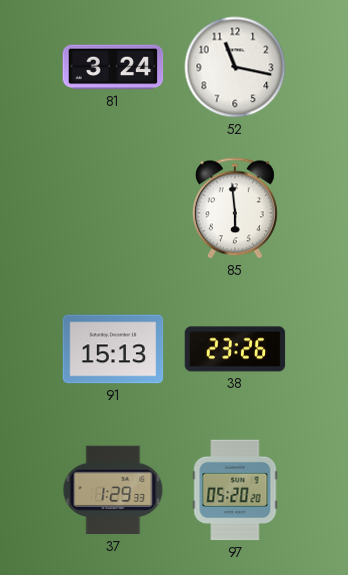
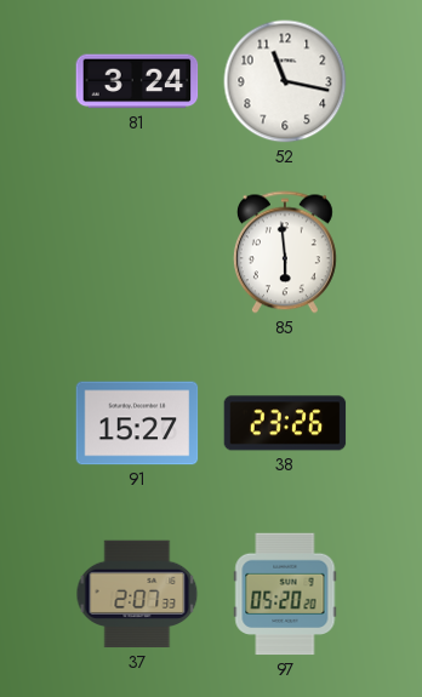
91: 15:13 -> 15:27 (137, 423)
37: 1:29 -> 2:07 (137, 594)
